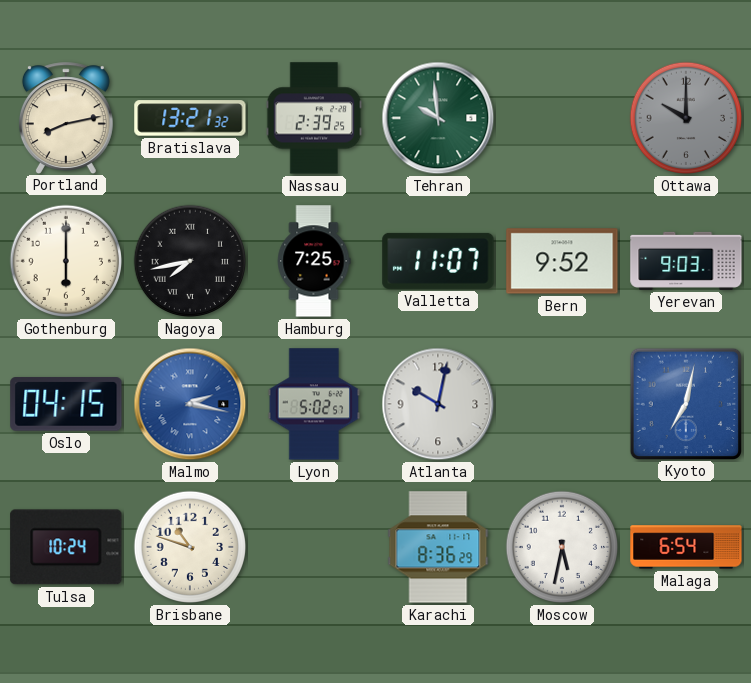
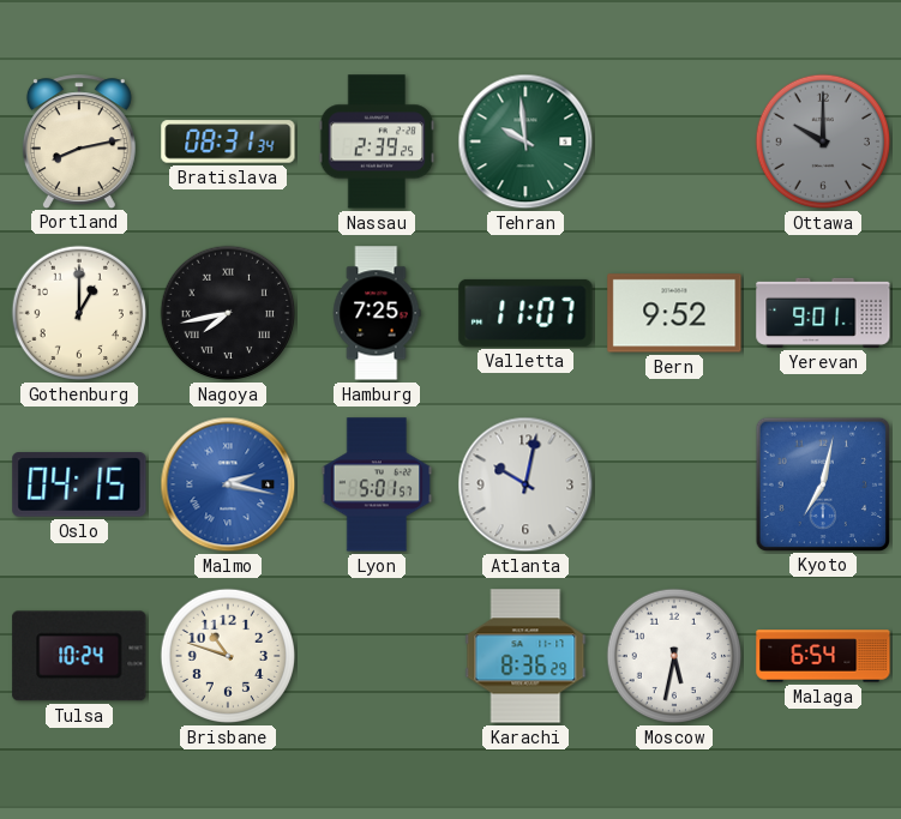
Bratislava: 13:21 -> 08:31 (228, 141)
Gothenburg: 6:00 -> 1:00 (79, 313)
Yerevan: 9:03 -> 9:01 (823, 313)
Lyon: 5:02 -> 5:01 (377, 484)
